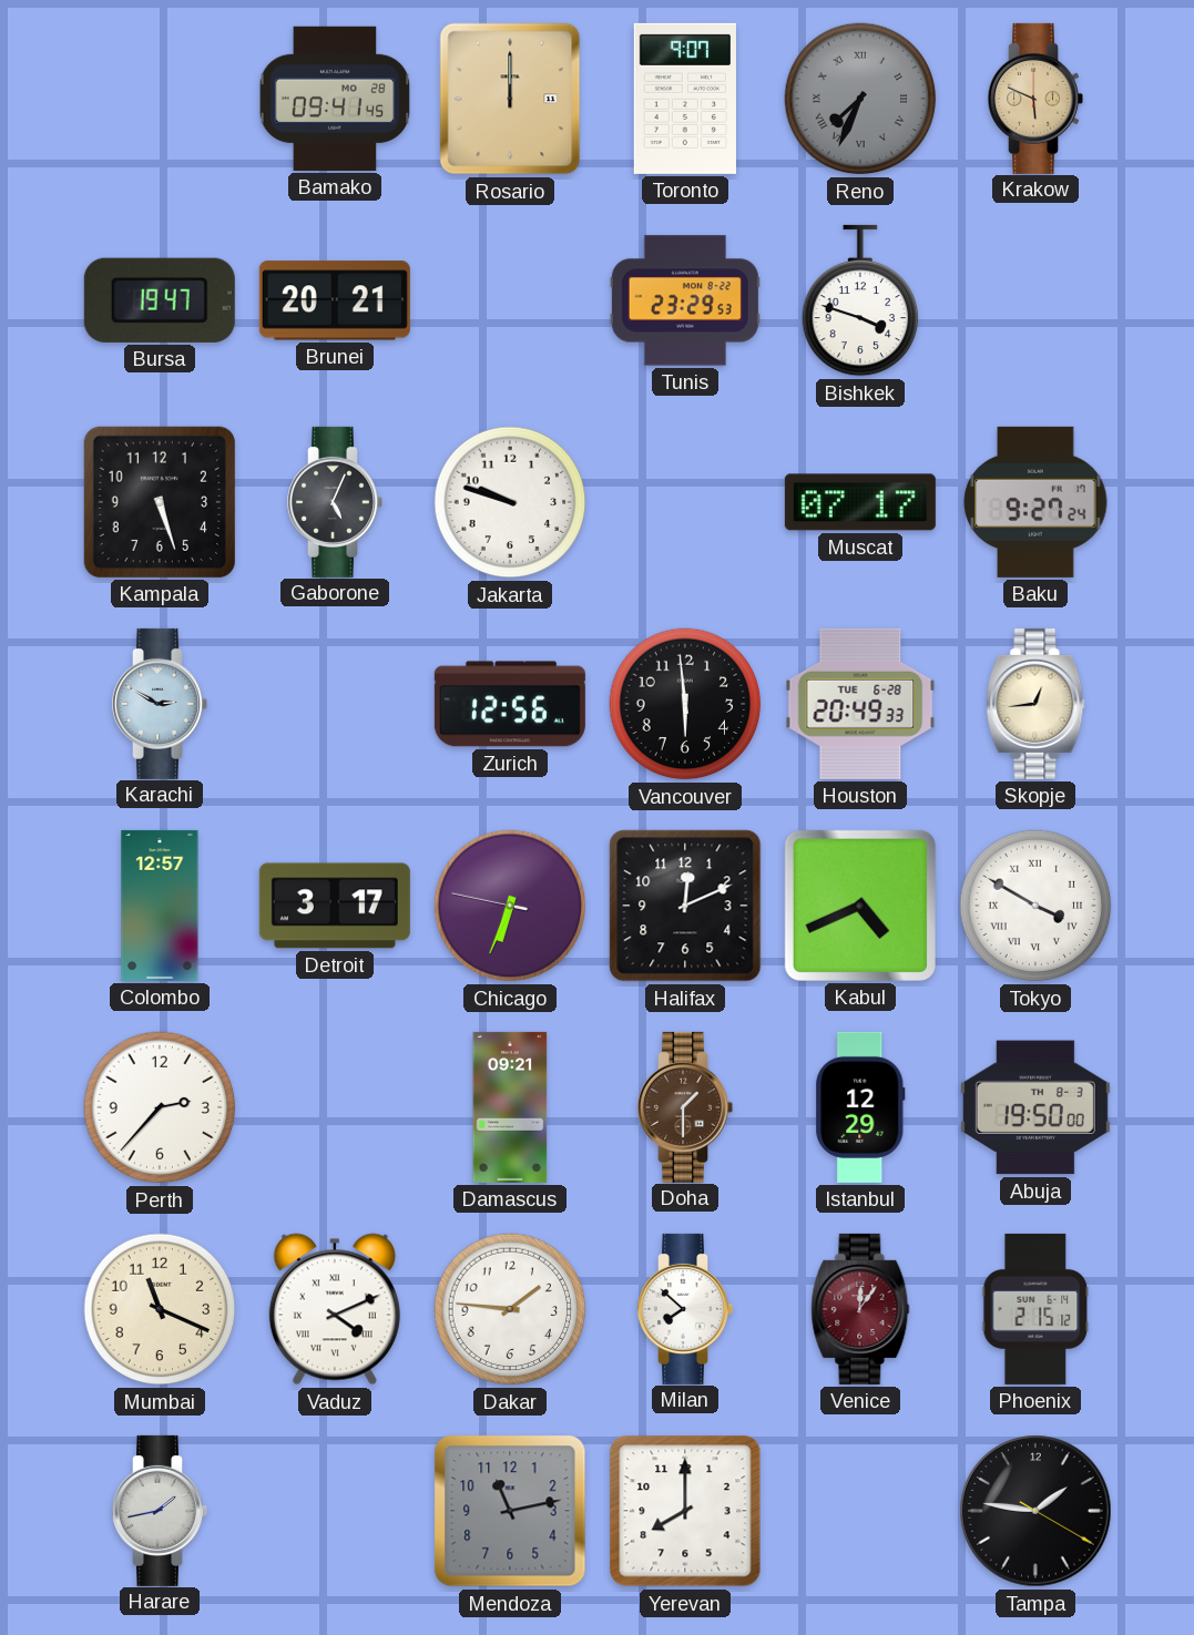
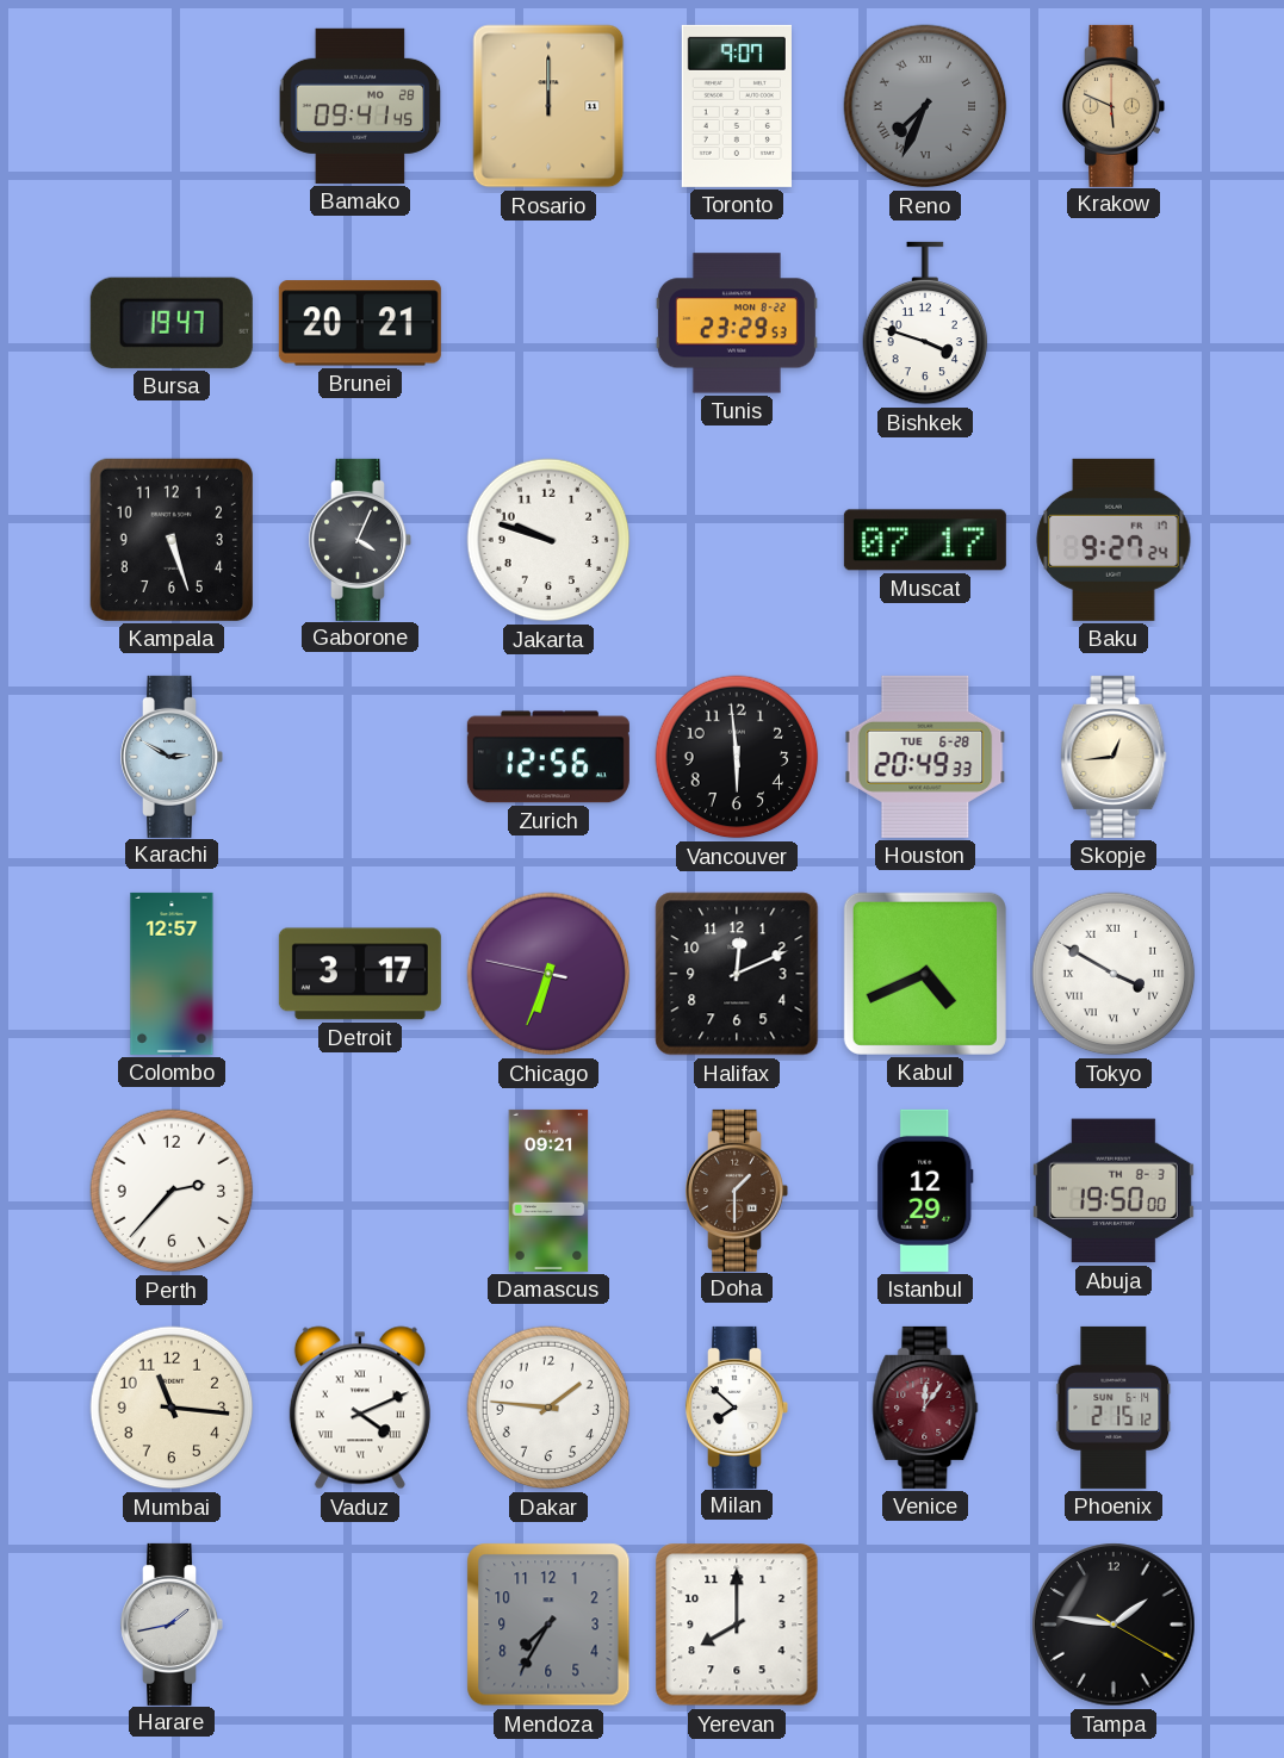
Gaborone: 5:04 -> 4:04 (360, 540)
Mumbai: 11:19 -> 11:16 (172, 1408)
Mendoza: 11:13 -> 7:35 (548, 1625)
